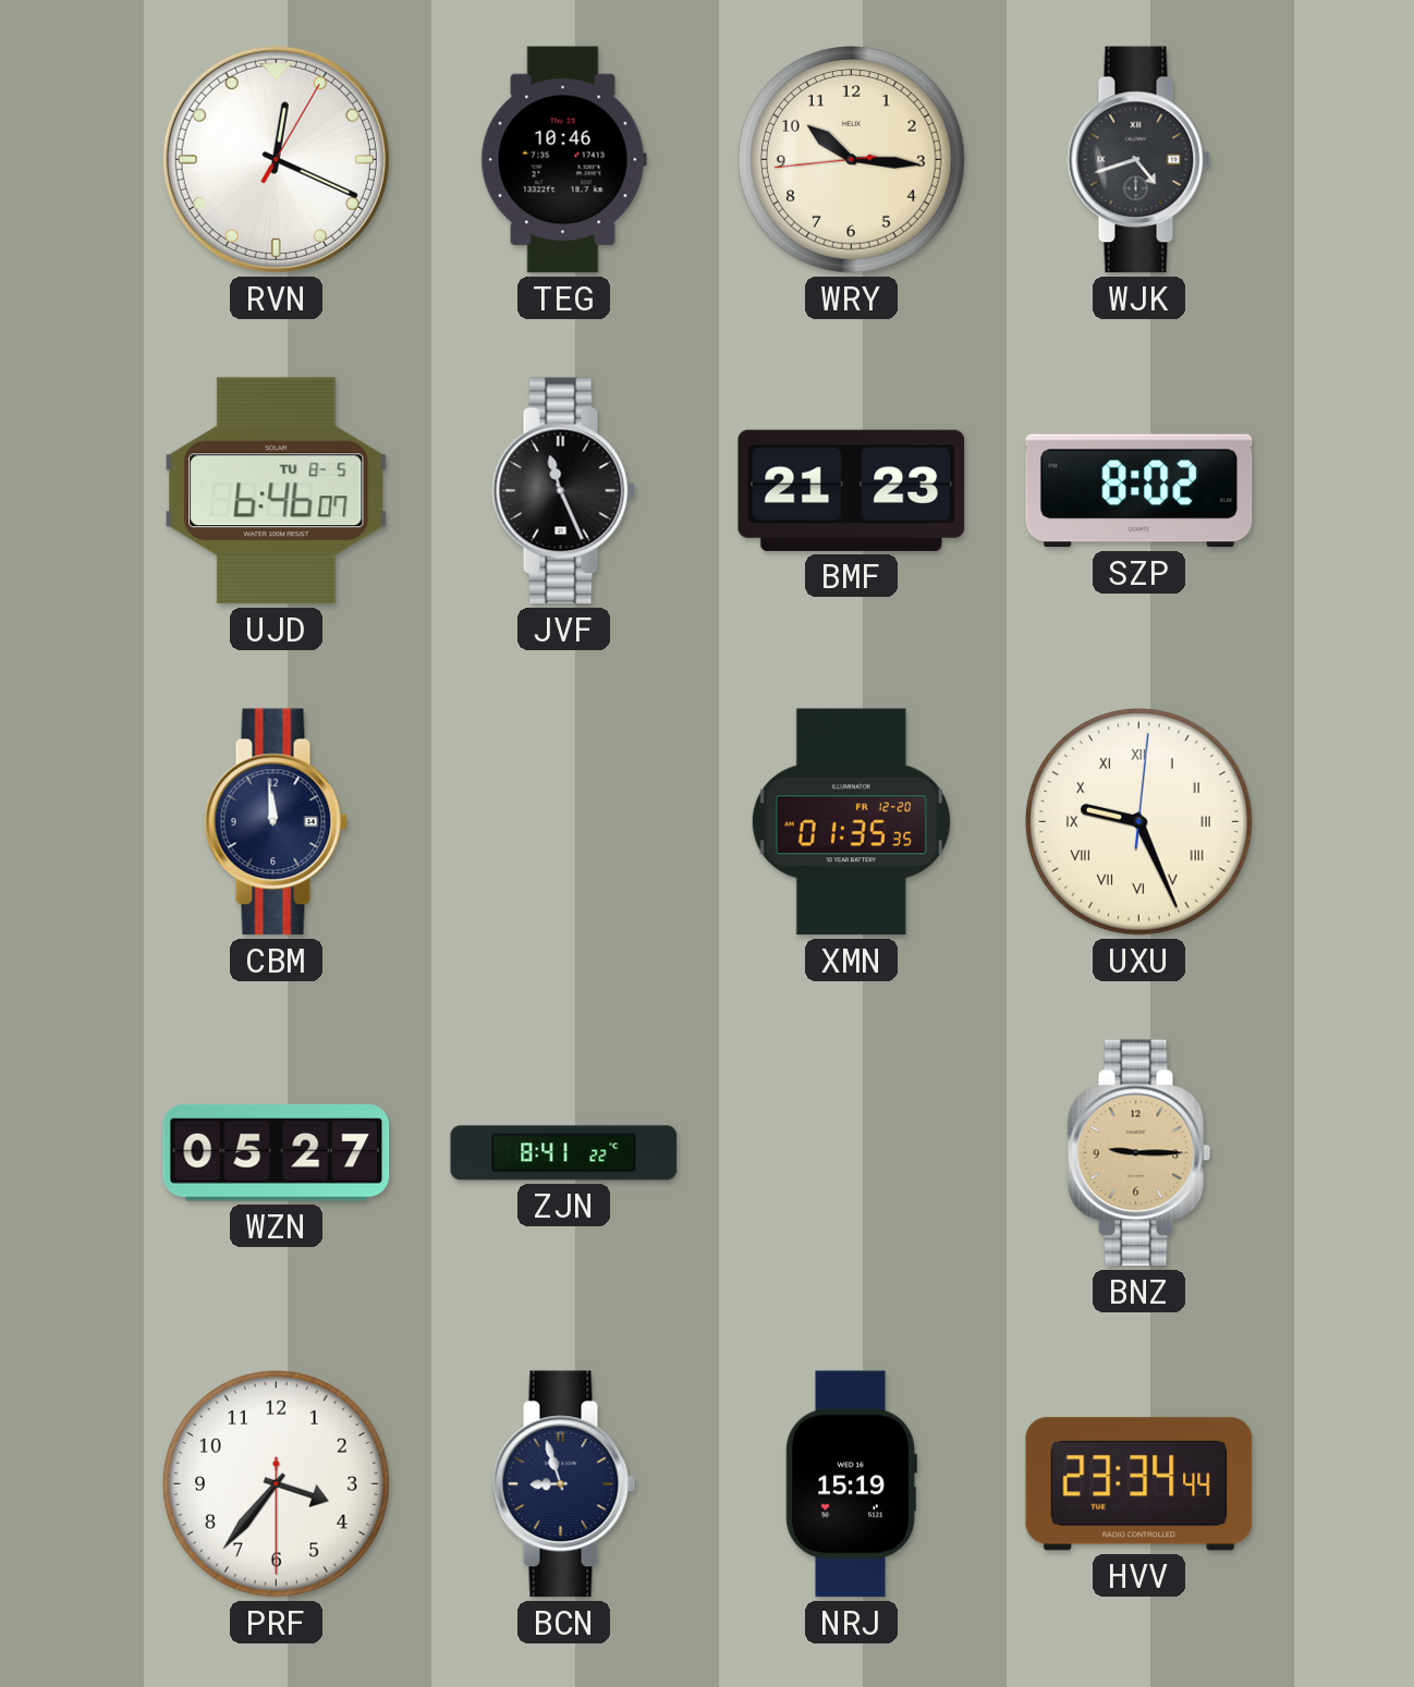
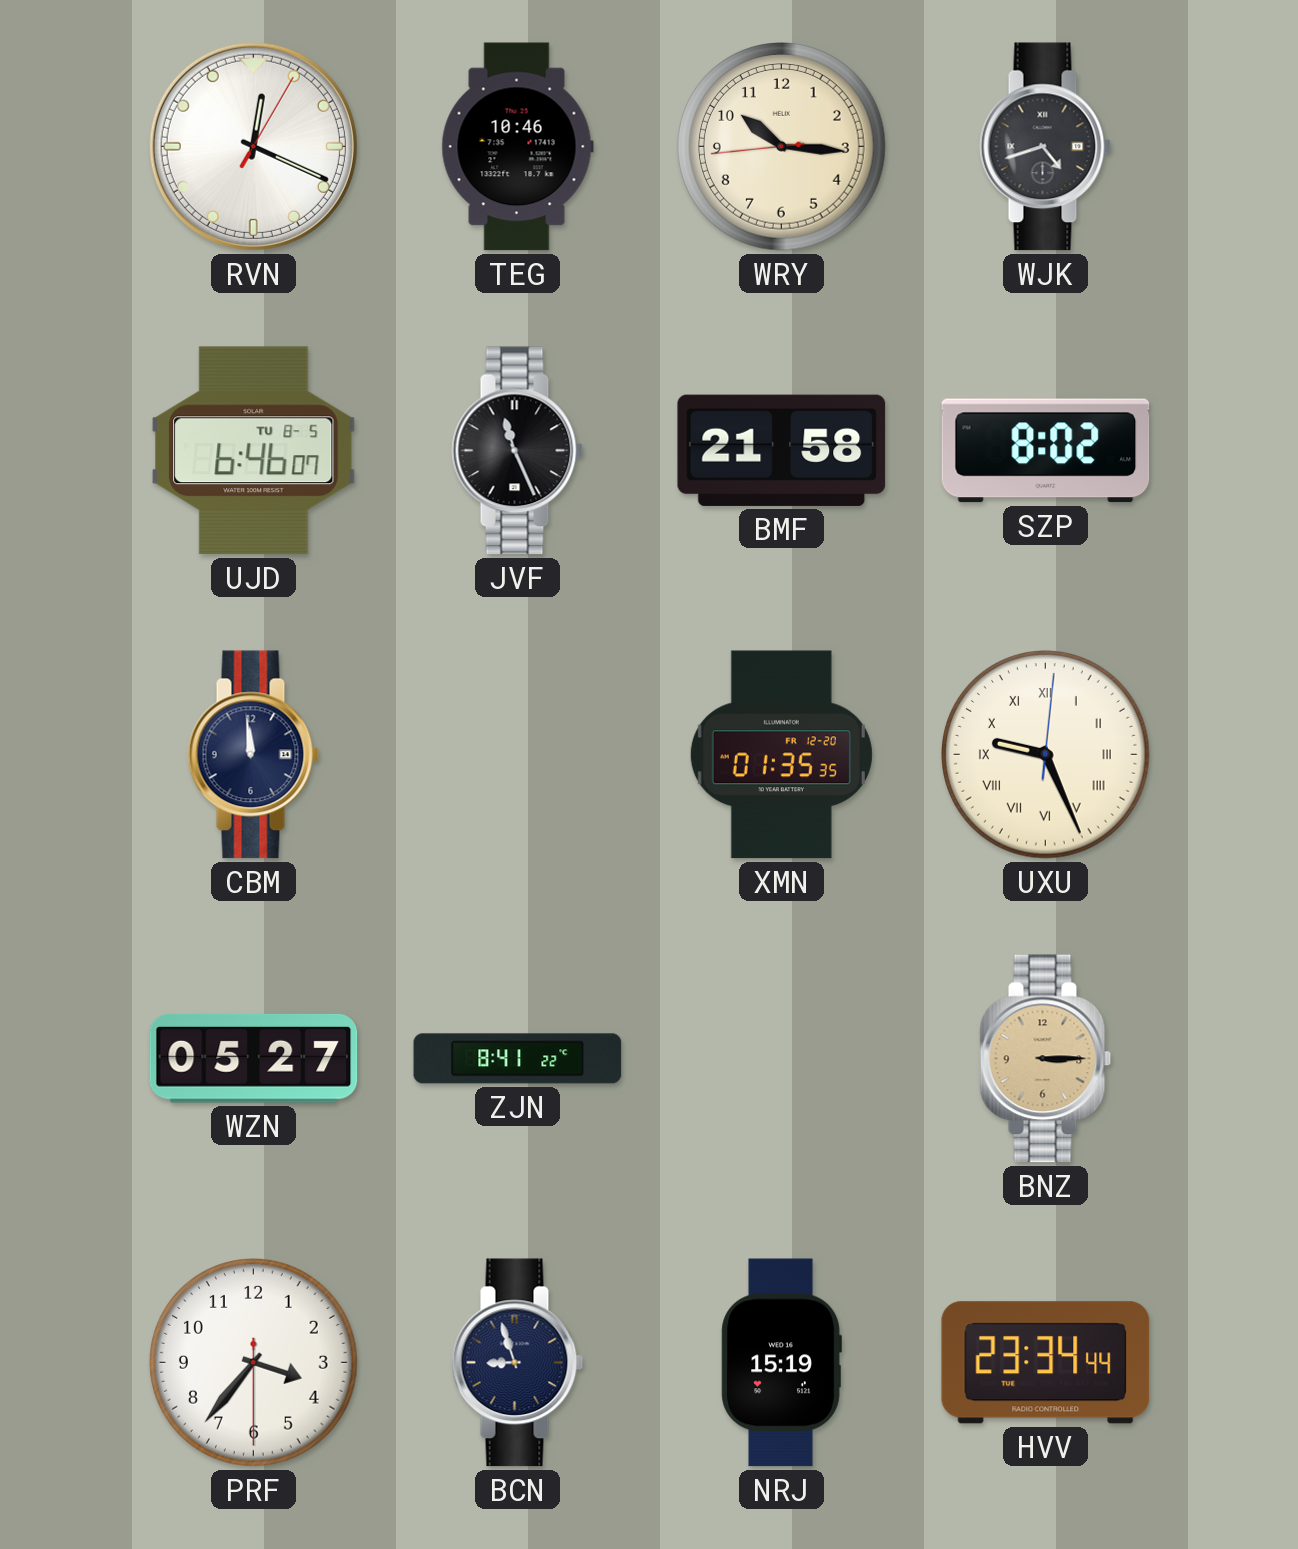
BMF: 21:23 -> 21:58 (782, 450)
BNZ: 9:15 -> 3:15 (1046, 1059)
